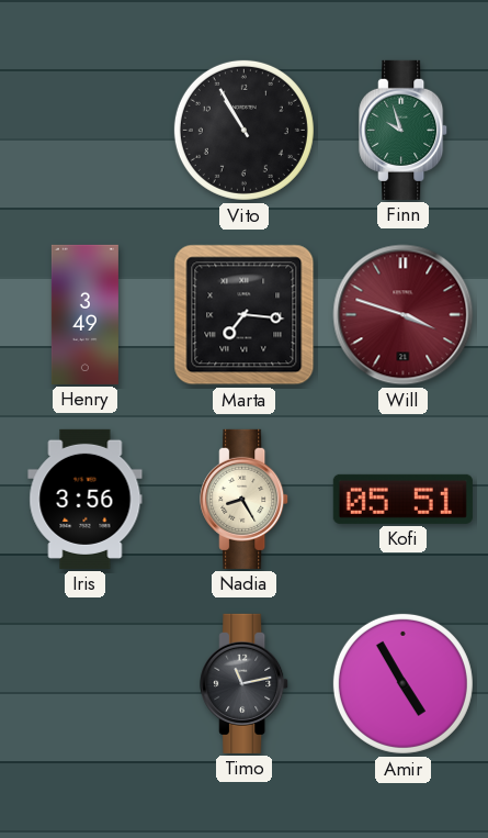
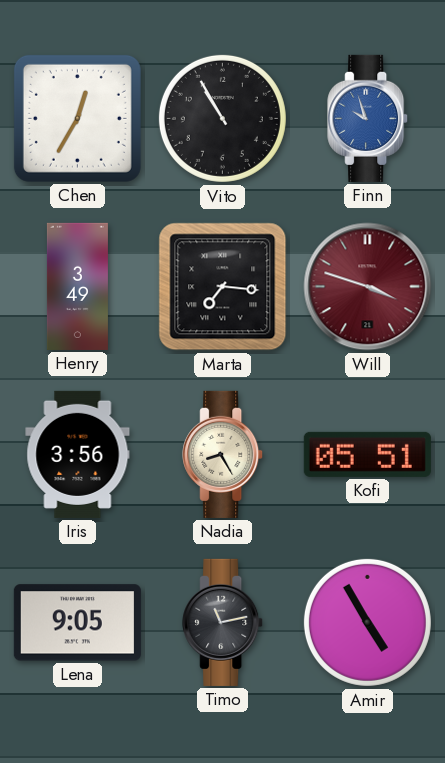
Chen: none -> 12:35 (77, 118)
Finn dial: green -> blue (368, 118)
Lena: none -> 9:05 (77, 623)
